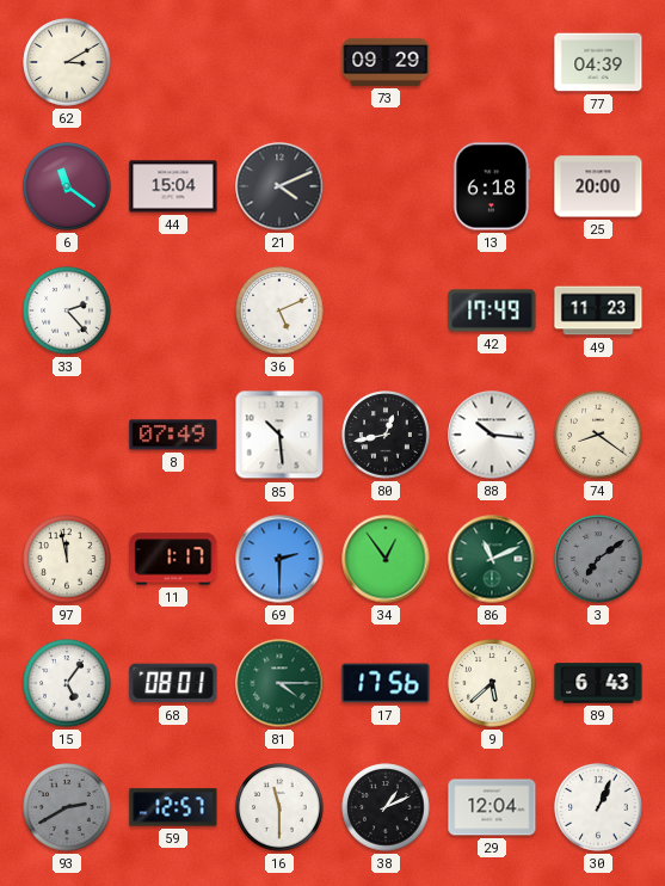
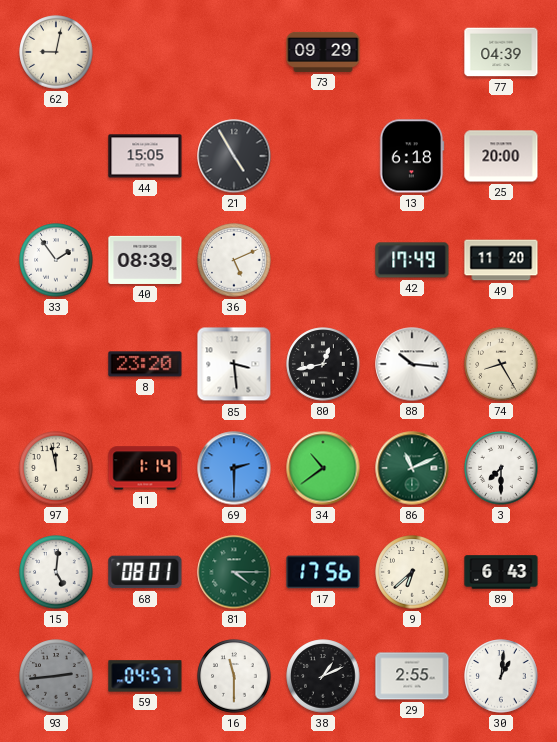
62: 3:10 -> 9:02 (56, 52)
6: 11:21 -> none (67, 186)
44: 15:04 -> 15:05 (145, 156)
21: 4:11 -> 4:55 (234, 156)
33: 2:23 -> 1:54 (56, 260)
40: none -> 08:39 (145, 260)
49: 11:23 -> 11:20 (501, 260)
8: 07:49 -> 23:20 (145, 364)
85: 10:29 -> 3:29 (234, 364)
74: 8:21 -> 8:25 (501, 364)
11: 1:17 -> 1:14 (145, 468)
34: 12:54 -> 10:39 (323, 468)
3: 7:09 -> 7:30 (501, 468)
3 dial: grey -> white (501, 468)
15: 5:06 -> 5:01 (56, 572)
9: 5:38 -> 6:38 (412, 572)
93: 2:40 -> 2:44 (56, 676)
59: 12:57 -> 04:57 (145, 676)
29: 12:04 -> 2:55 (412, 676)
30: 1:04 -> 1:01 (501, 676)
